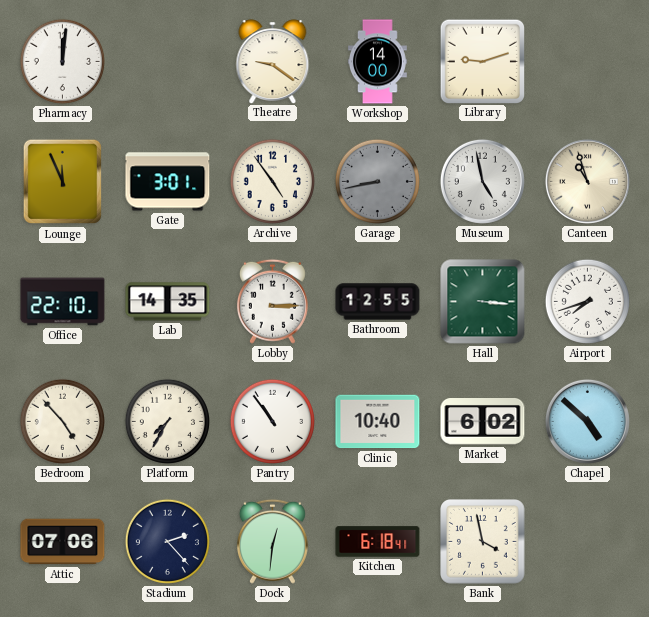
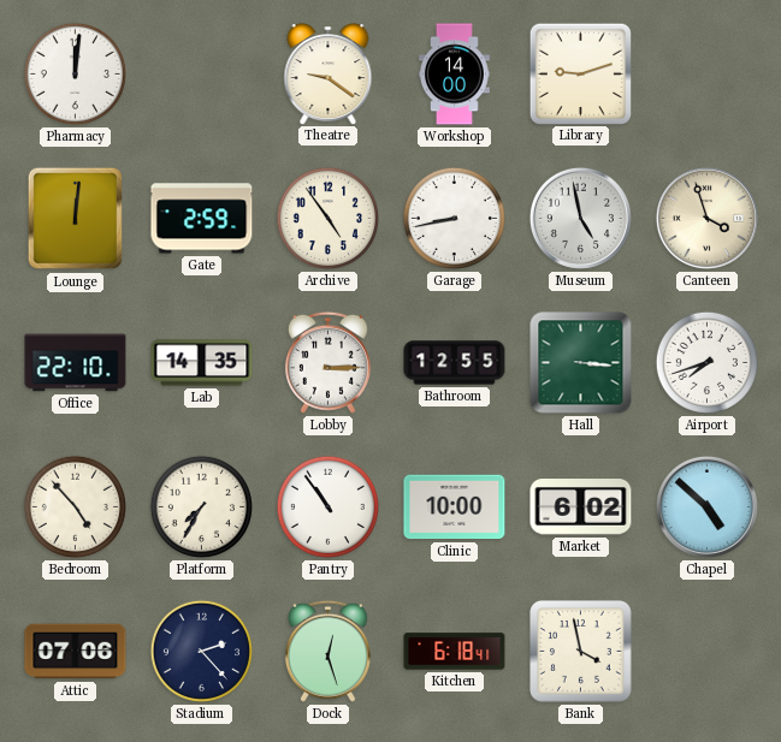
Lounge: 11:56 -> 12:01 (75, 219)
Gate: 3:01 -> 2:59 (202, 219)
Garage dial: grey -> white (454, 218)
Canteen: 10:57 -> 3:57 (706, 218)
Clinic: 10:40 -> 10:00 (455, 507)
Dock: 12:31 -> 12:27 (327, 651)
